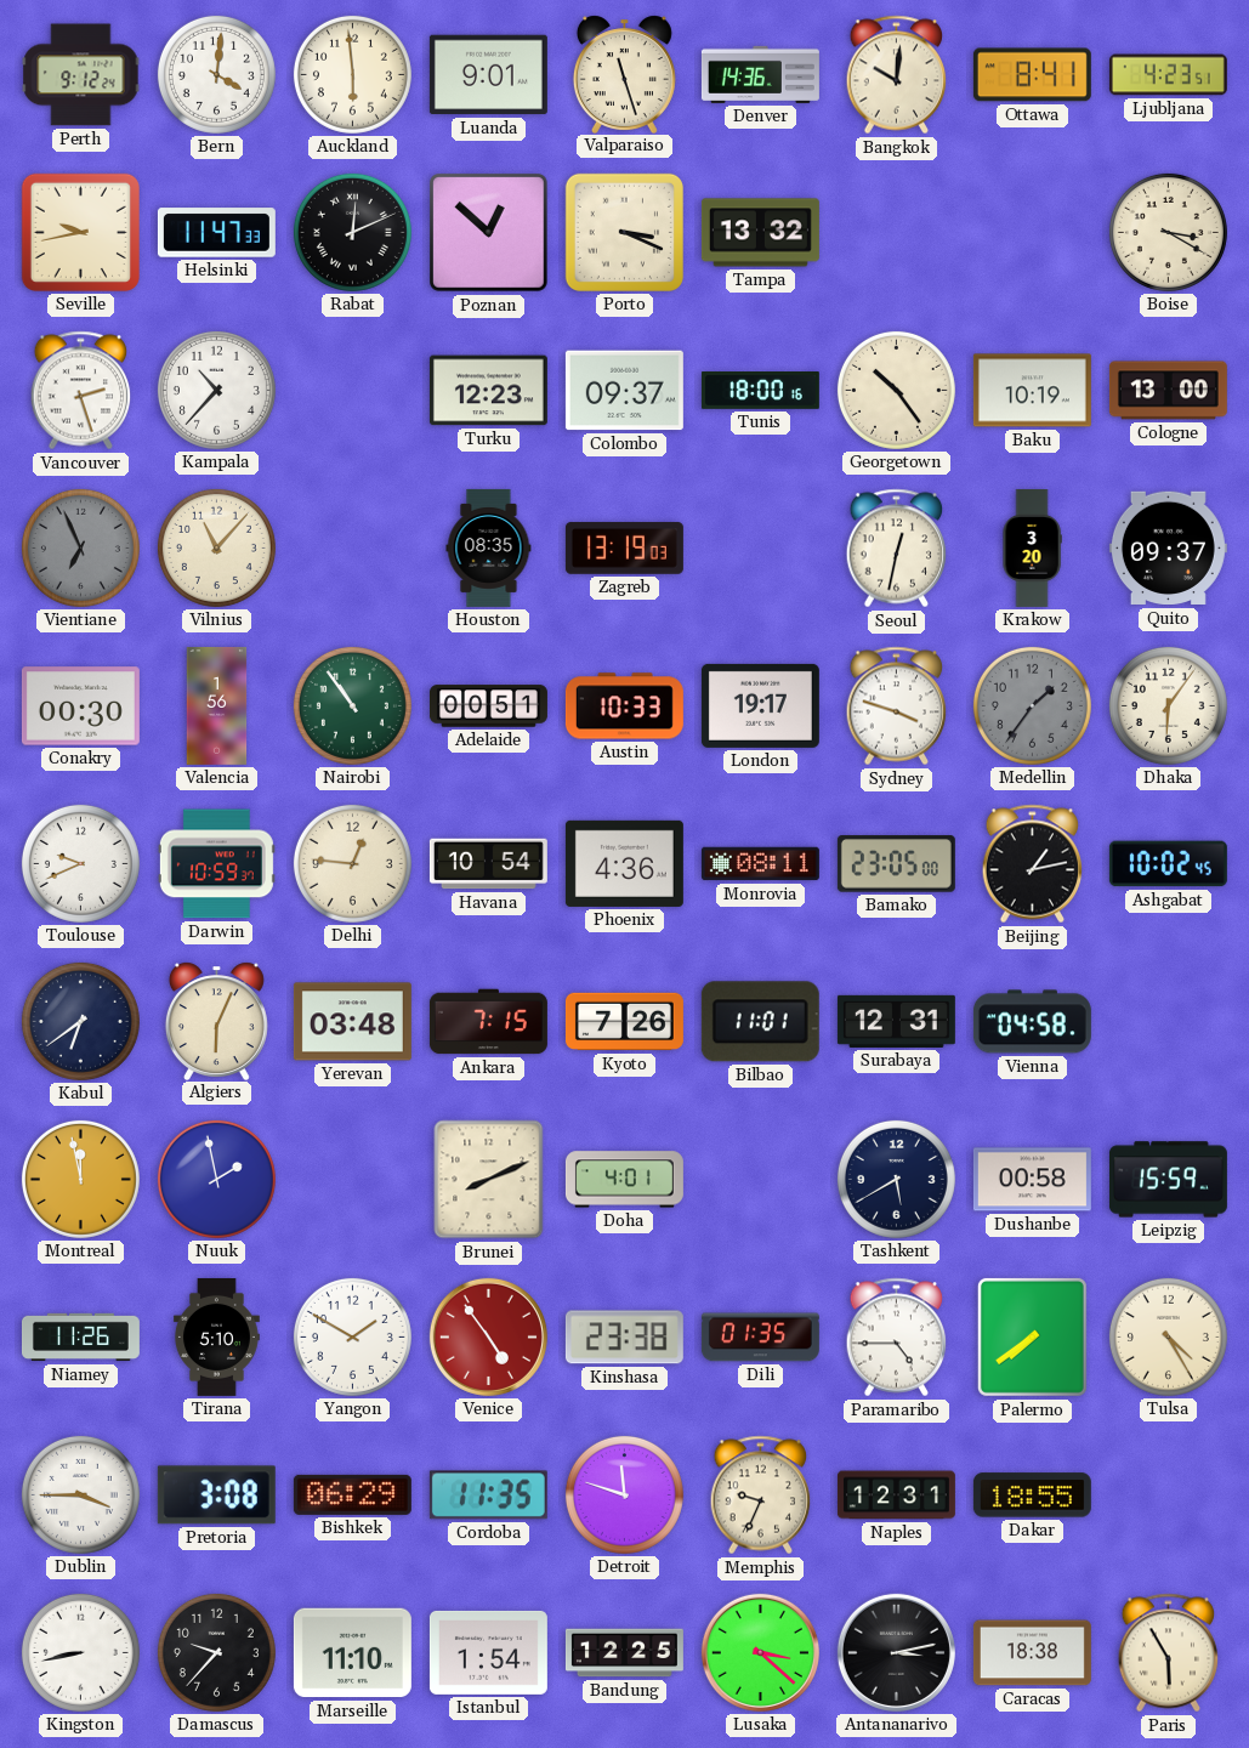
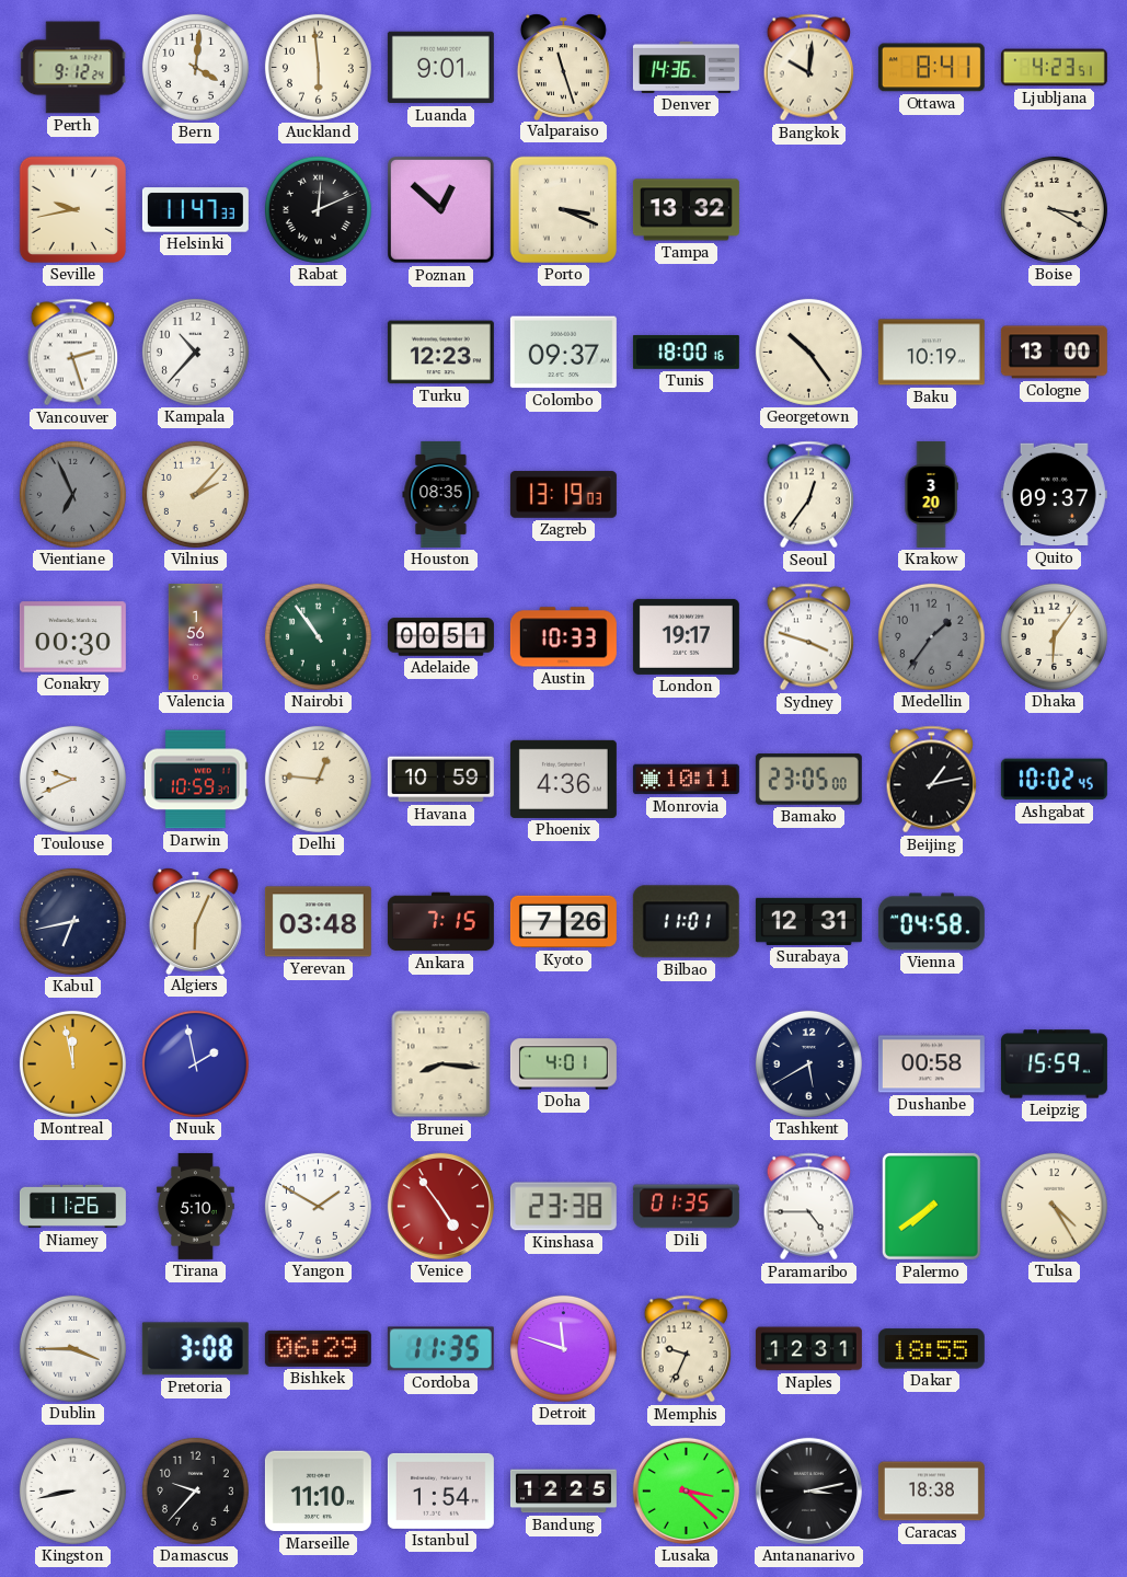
Vilnius: 11:07 -> 2:07 (195, 494)
Seoul: 12:32 -> 12:36 (809, 495)
Havana: 10:54 -> 10:59 (440, 780)
Monrovia: 08:11 -> 10:11 (686, 780)
Kabul: 6:39 -> 6:43 (72, 921)
Brunei: 8:11 -> 8:16 (441, 1064)
Paris: 5:55 -> none (1169, 1653)
